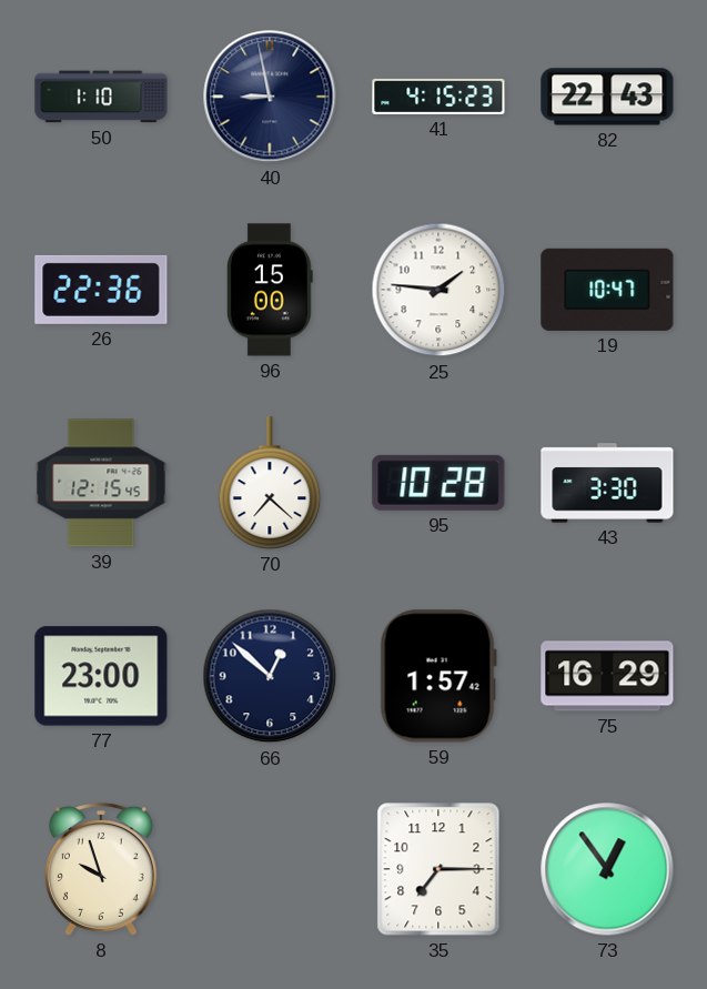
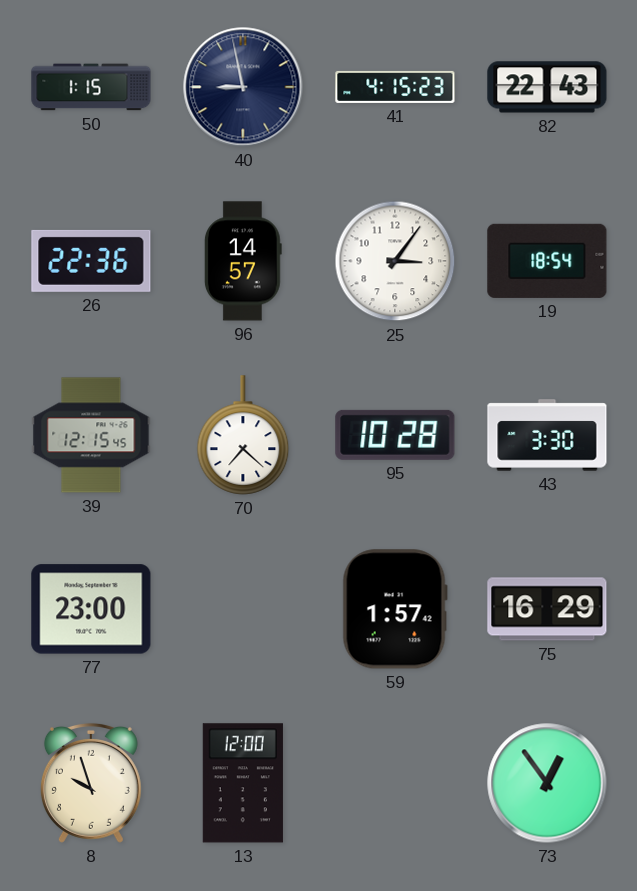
50: 1:10 -> 1:15 (91, 87)
96: 15:00 -> 14:57 (243, 261)
25: 1:46 -> 3:06 (395, 261)
19: 10:47 -> 18:54 (547, 261)
66: 12:52 -> none (270, 676)
13: none -> 12:00 (243, 783)
35: 7:15 -> none (438, 869)
